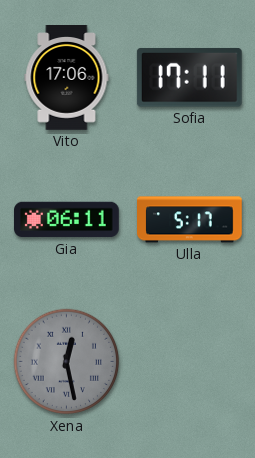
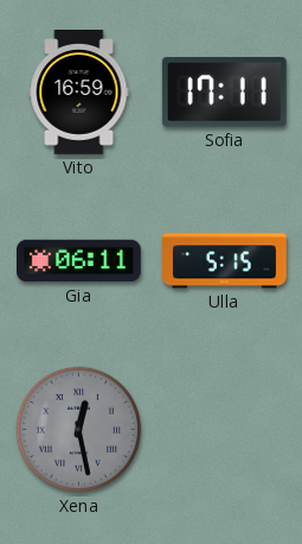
Vito: 17:06 -> 16:59 (79, 93)
Ulla: 5:17 -> 5:15 (225, 261)
